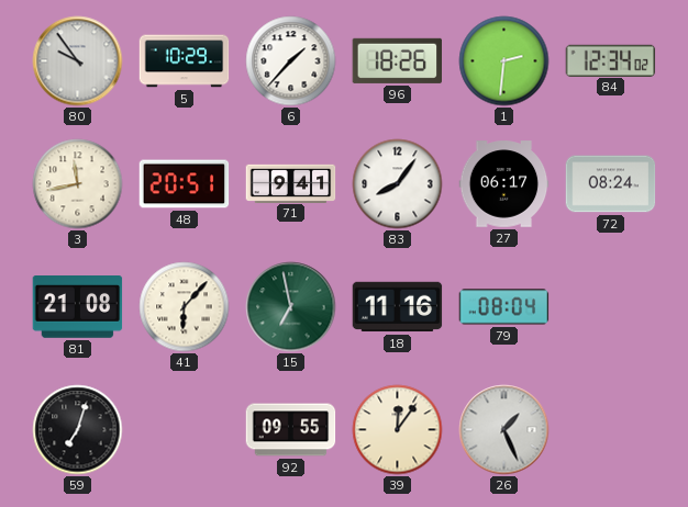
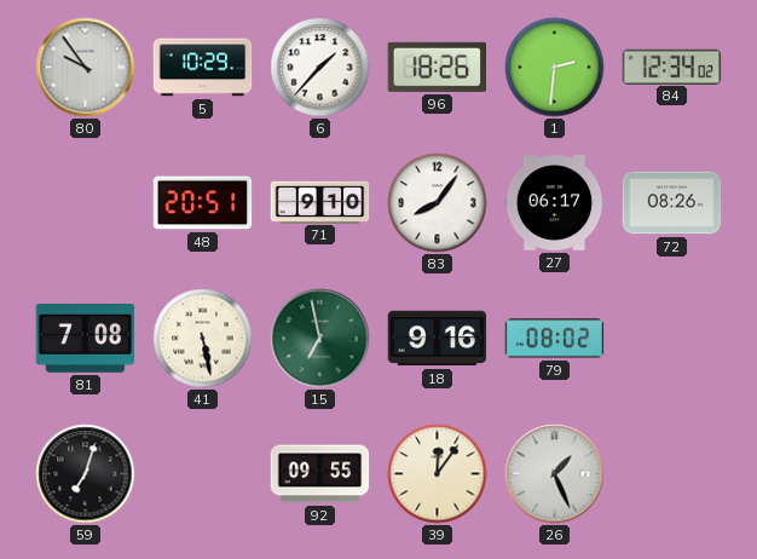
3: 11:43 -> none (78, 184)
71: 9:41 -> 9:10 (320, 202)
72: 08:24 -> 08:26 (672, 203)
81: 21:08 -> 7:08 (86, 339)
41: 6:07 -> 5:28 (203, 339)
18: 11:16 -> 9:16 (438, 339)
79: 08:04 -> 08:02 (555, 339)
